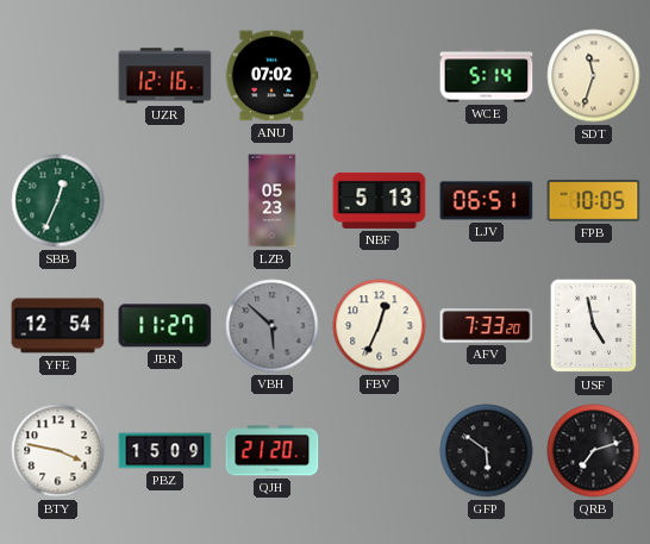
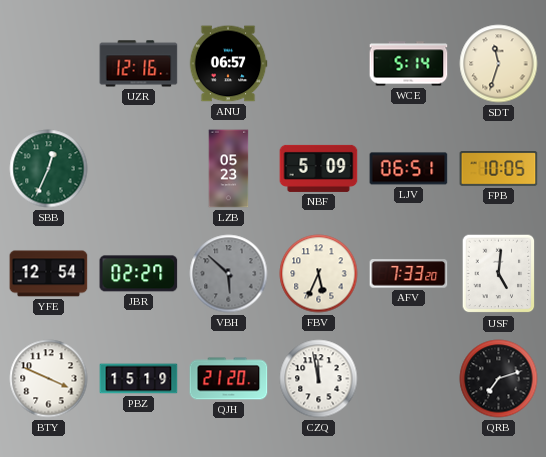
ANU: 07:02 -> 06:57 (228, 64)
NBF: 5:13 -> 5:09 (319, 168)
JBR: 11:27 -> 02:27 (139, 274)
FBV: 12:34 -> 5:34 (319, 274)
USF: 4:58 -> 5:01 (499, 274)
BTY: 3:47 -> 3:49 (49, 379)
PBZ: 15:09 -> 15:19 (139, 379)
CZQ: none -> 11:58 (319, 379)
GFP: 5:51 -> none (487, 451)
